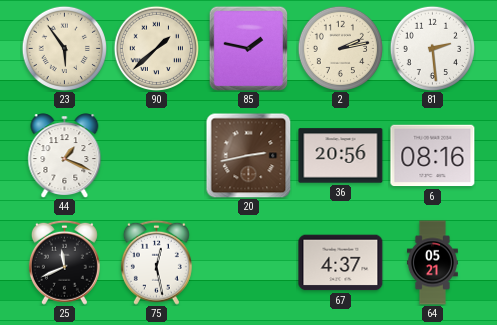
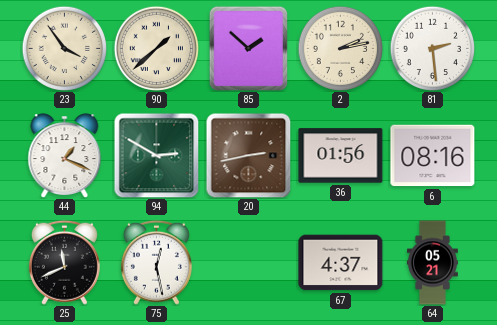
23: 5:54 -> 3:54 (64, 48)
85: 1:47 -> 1:52 (249, 48)
94: none -> 2:50 (156, 155)
36: 20:56 -> 01:56 (341, 156)
